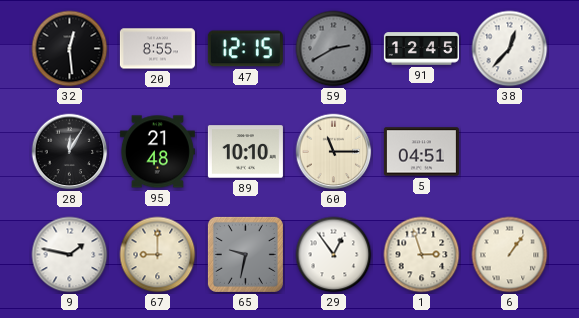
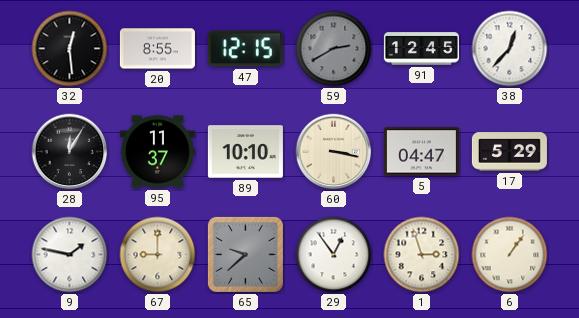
95: 21:48 -> 11:37 (157, 152)
60: 11:15 -> 3:17 (334, 152)
5: 04:51 -> 04:47 (421, 152)
17: none -> 5:29 (509, 152)
65: 9:32 -> 9:38 (245, 254)
